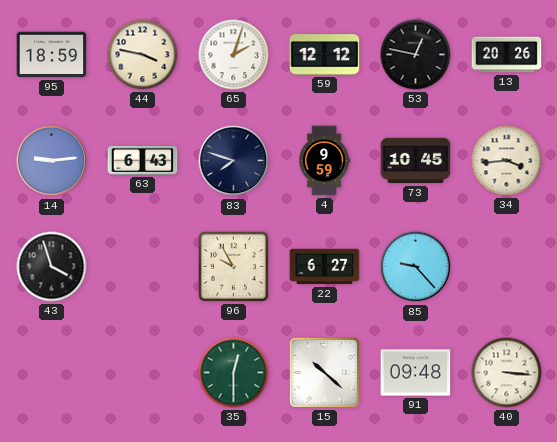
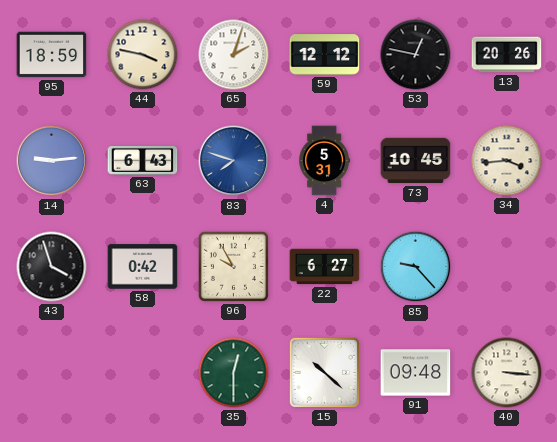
83 dial: navy -> blue (234, 161)
4: 9:59 -> 5:31 (324, 161)
58: none -> 0:42 (143, 267)
